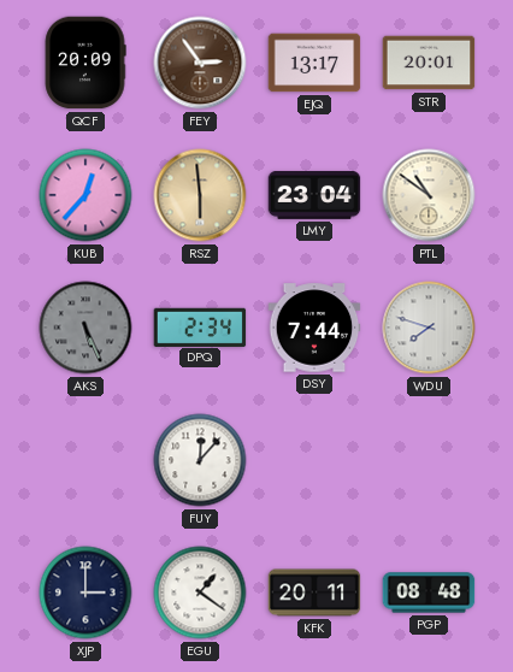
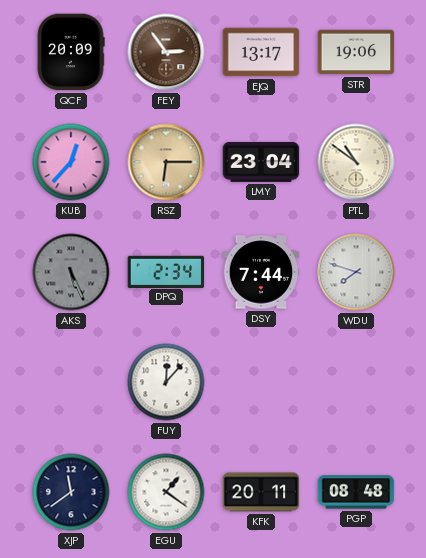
STR: 20:01 -> 19:06 (356, 52)
RSZ: 5:59 -> 6:15 (166, 162)
XJP: 3:00 -> 11:39 (71, 492)
